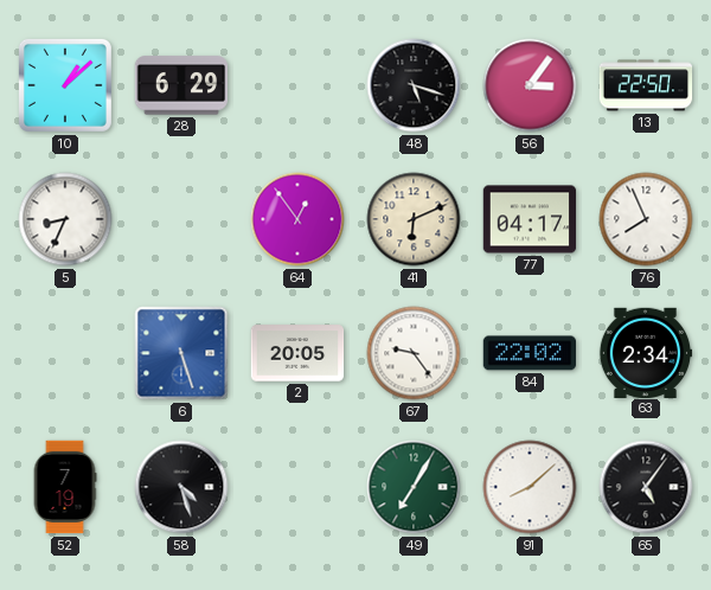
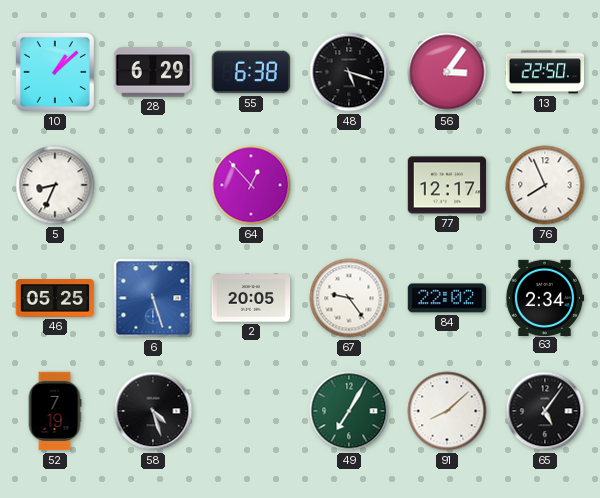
55: none -> 6:38 (251, 72)
64: 12:54 -> 12:53 (251, 185)
41: 6:11 -> none (414, 219)
77: 04:17 -> 12:17 (447, 185)
46: none -> 05:25 (55, 299)
